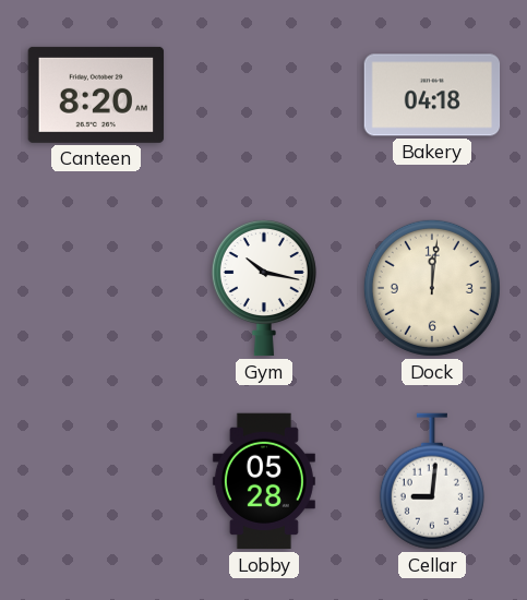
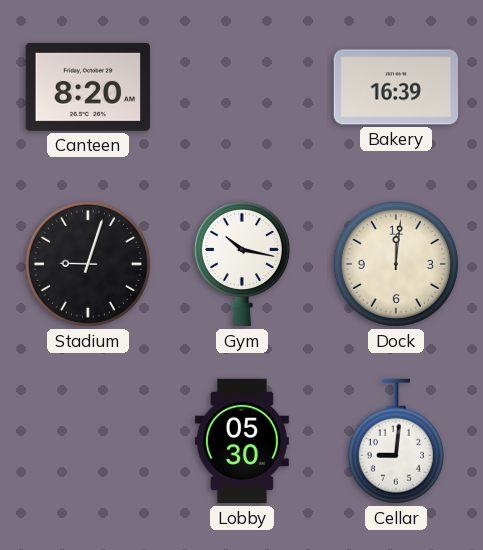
Bakery: 04:18 -> 16:39 (396, 87)
Stadium: none -> 9:03 (88, 264)
Lobby: 05:28 -> 05:30 (242, 441)
